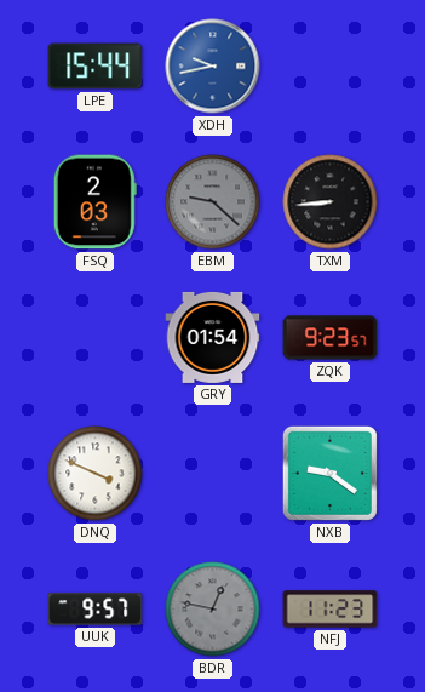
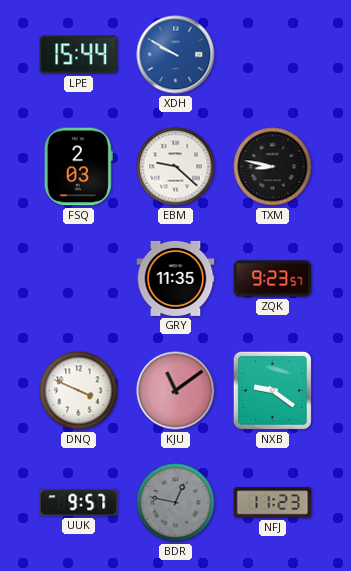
XDH: 9:43 -> 9:50 (176, 55)
EBM dial: grey -> white (176, 167)
TXM: 8:44 -> 8:47 (273, 167)
GRY: 01:54 -> 11:35 (176, 278)
KJU: none -> 11:09 (176, 391)
